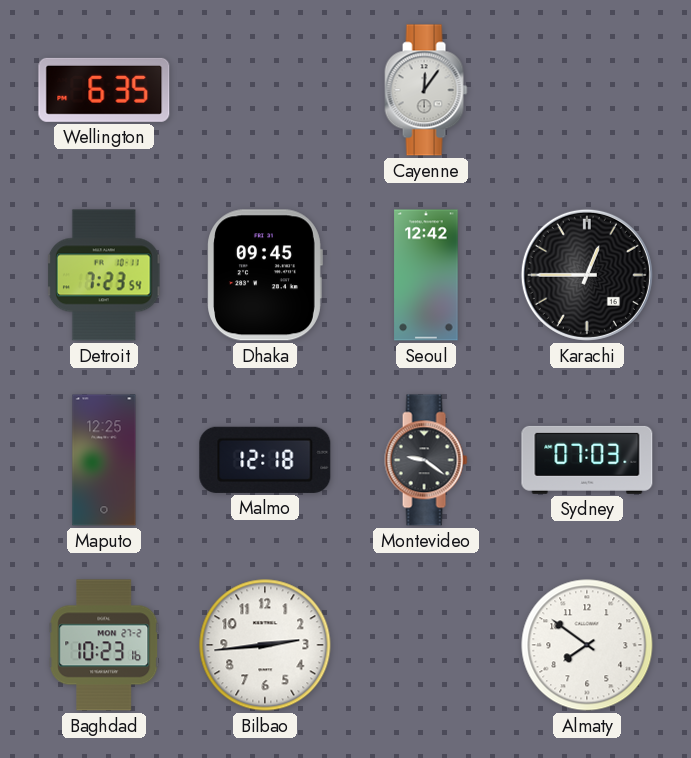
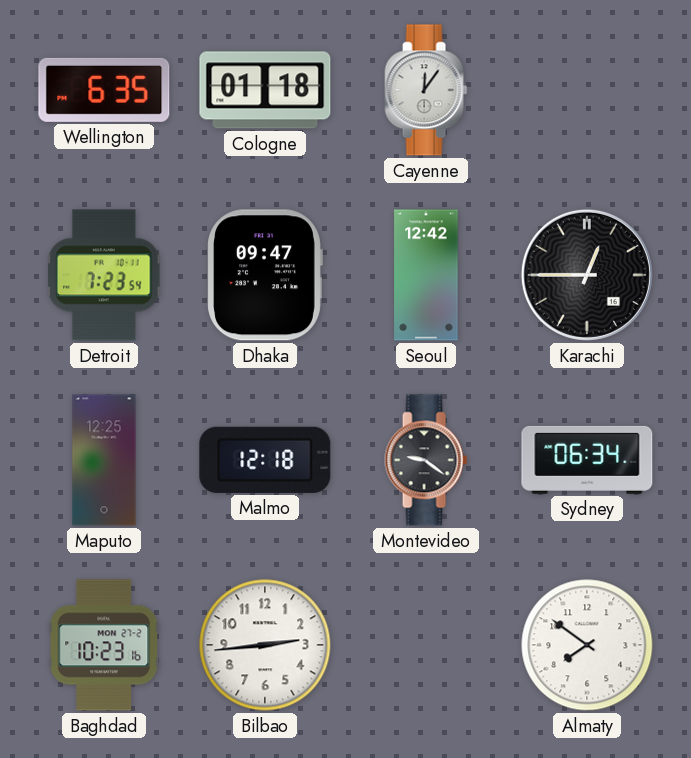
Cologne: none -> 01:18 (265, 90)
Dhaka: 09:45 -> 09:47 (265, 275)
Sydney: 07:03 -> 06:34 (587, 460)
